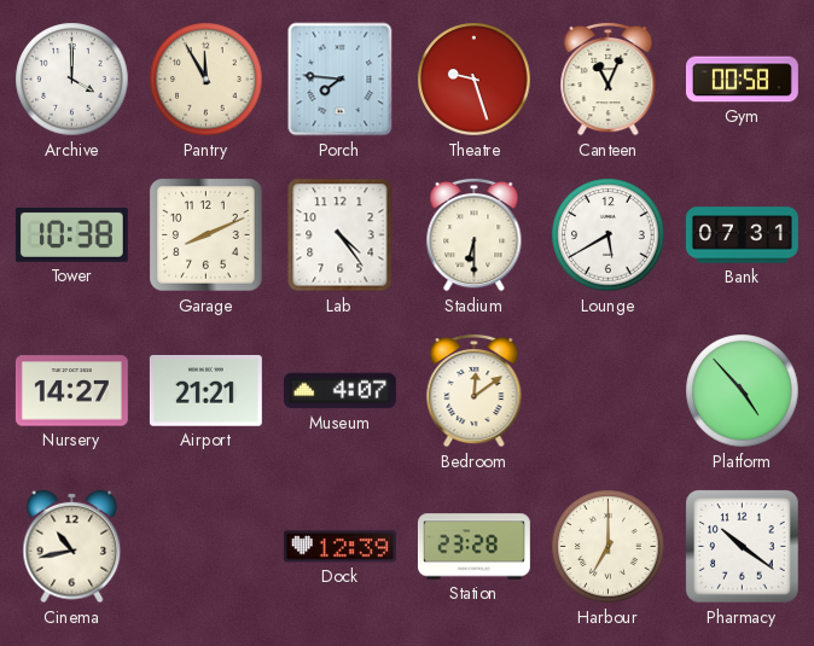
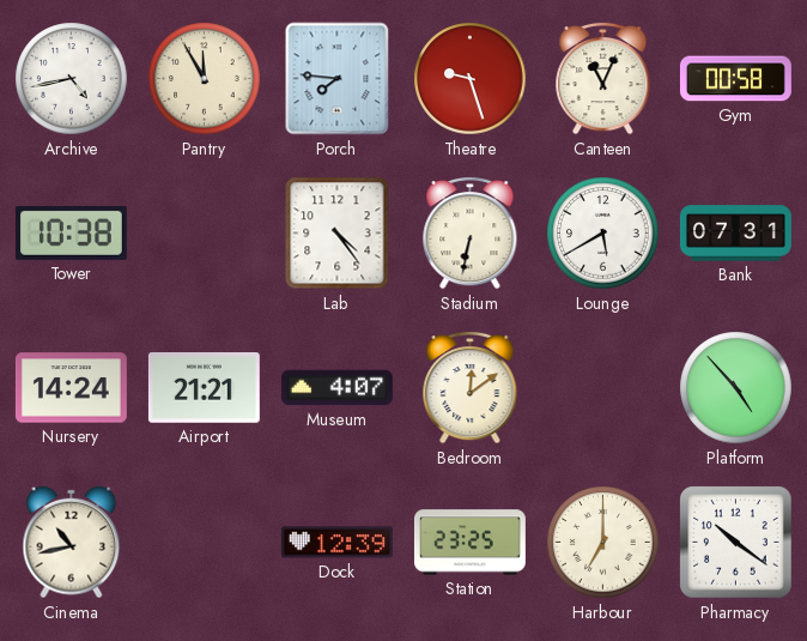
Archive: 4:00 -> 4:43 (72, 79)
Garage: 8:11 -> none (207, 235)
Stadium: 6:30 -> 6:32 (471, 232)
Nursery: 14:27 -> 14:24 (71, 388)
Station: 23:28 -> 23:25 (469, 543)
